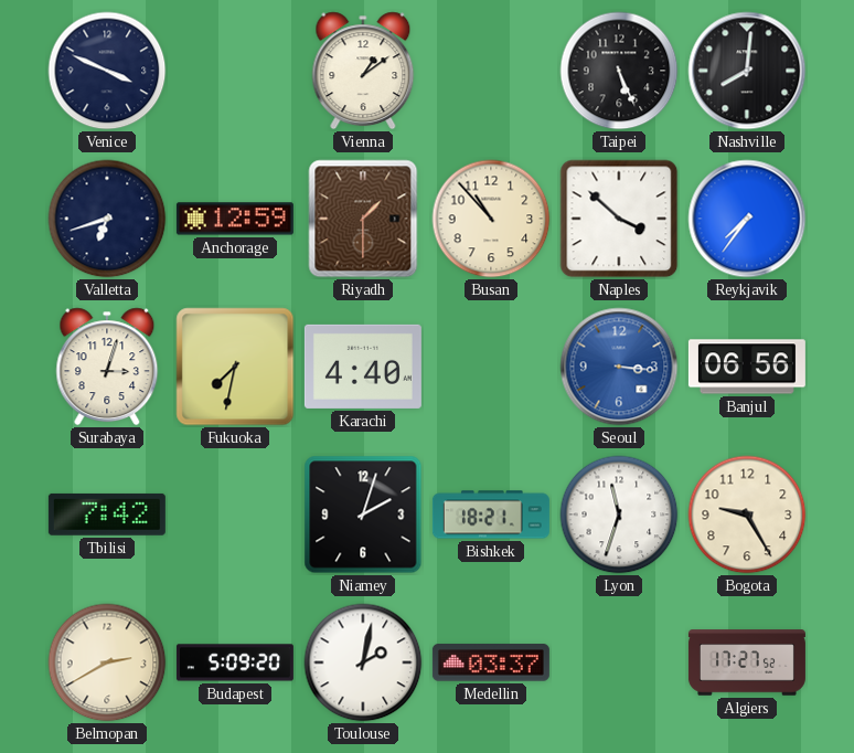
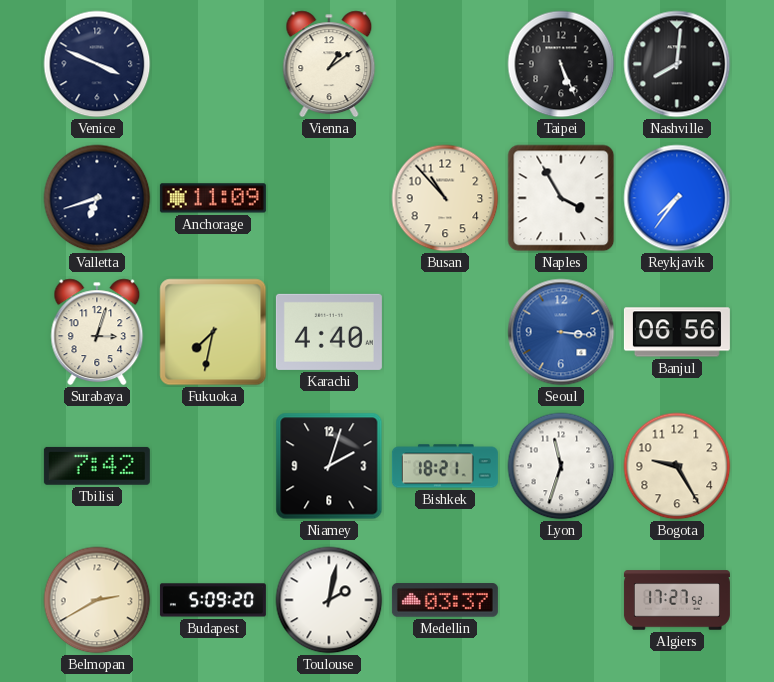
Anchorage: 12:59 -> 11:09 (213, 198)
Riyadh: 1:30 -> none (363, 219)
Naples: 3:52 -> 3:55 (561, 198)
